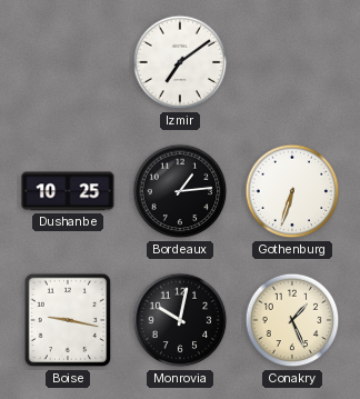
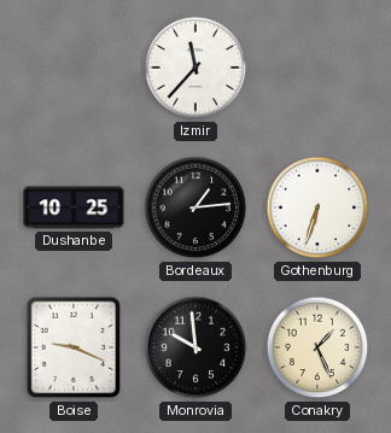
Izmir: 7:09 -> 11:37 (195, 68)
Boise: 9:17 -> 9:19 (74, 347)
Monrovia: 10:02 -> 9:59 (195, 347)
